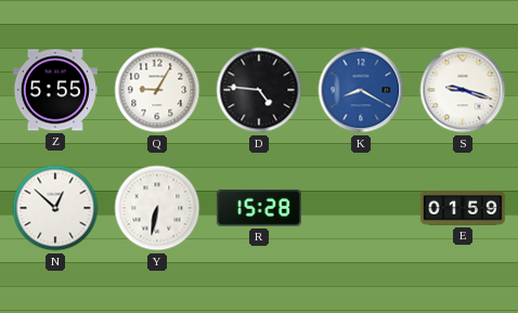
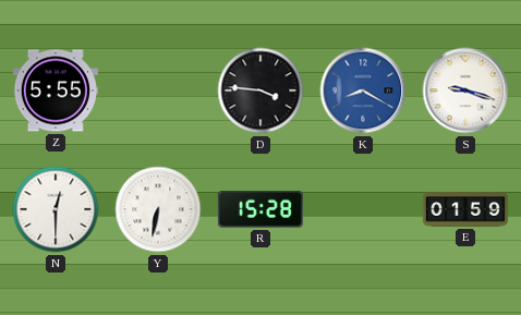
Q: 9:05 -> none (157, 90)
D: 4:46 -> 3:46 (260, 90)
N: 12:52 -> 12:30 (56, 209)
